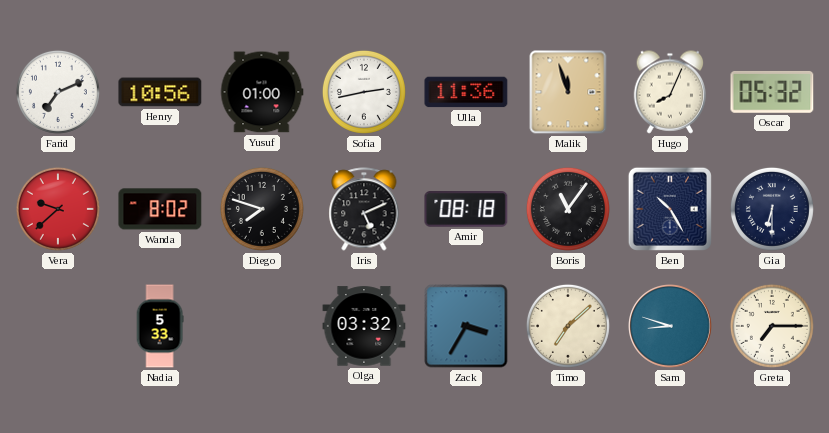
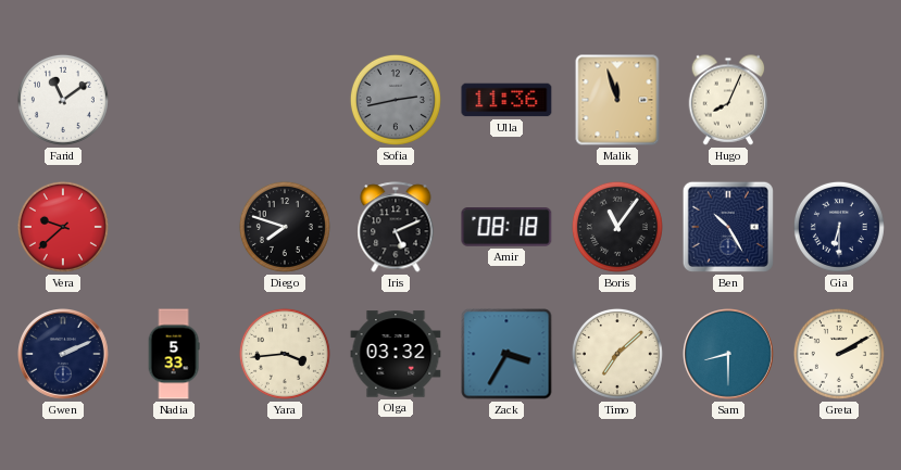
Farid: 7:11 -> 11:09 (63, 100)
Henry: 10:56 -> none (160, 92)
Yusuf: 01:00 -> none (262, 92)
Sofia dial: white -> grey (396, 100)
Oscar: 05:32 -> none (772, 92)
Wanda: 8:02 -> none (160, 209)
Gwen: none -> 2:11 (64, 355)
Yara: none -> 3:44 (285, 354)
Sam: 8:48 -> 8:30 (729, 355)
Greta: 7:15 -> 2:10 (839, 354)
